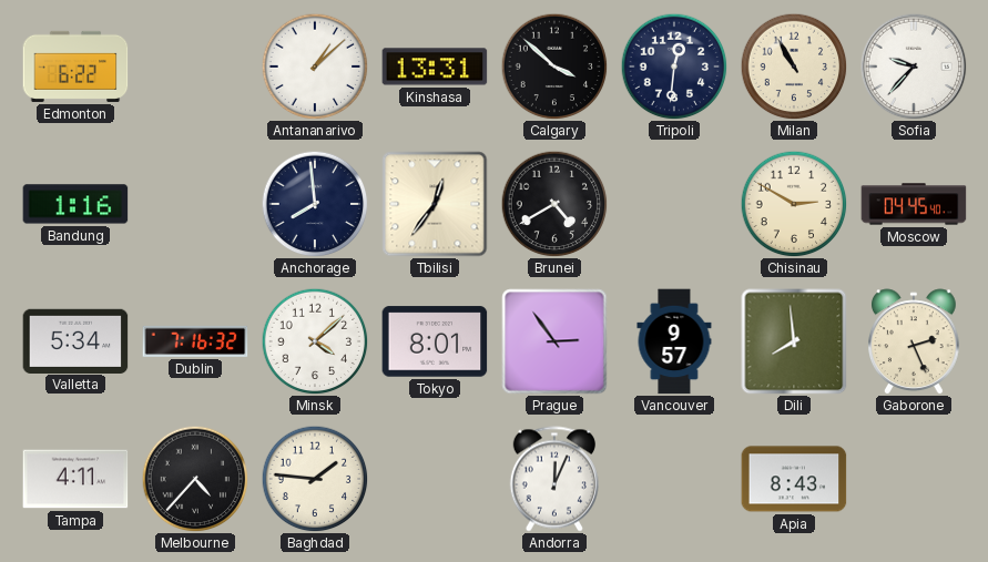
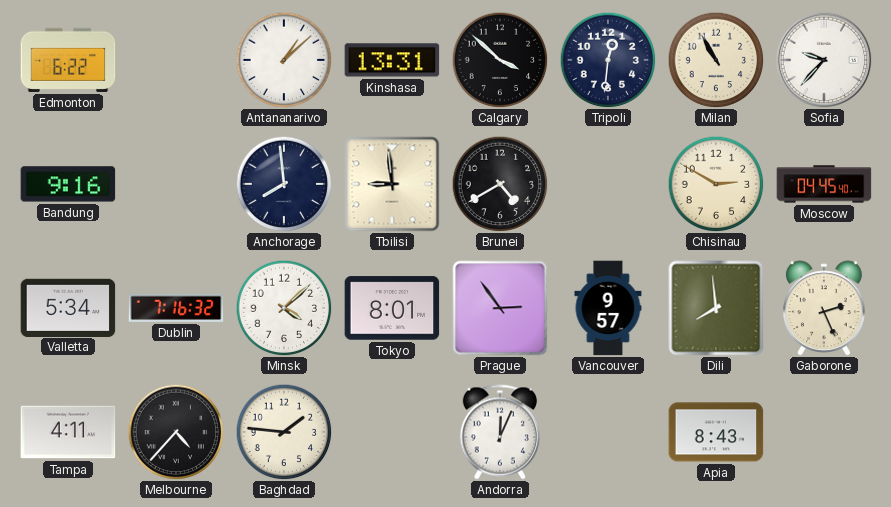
Bandung: 1:16 -> 9:16 (68, 184)
Tbilisi: 12:36 -> 8:59 (392, 184)
